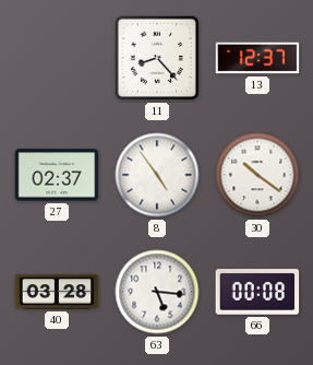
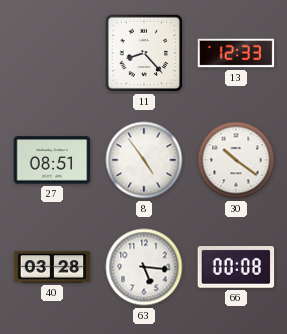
13: 12:37 -> 12:33 (236, 53)
27: 02:37 -> 08:51 (52, 160)
